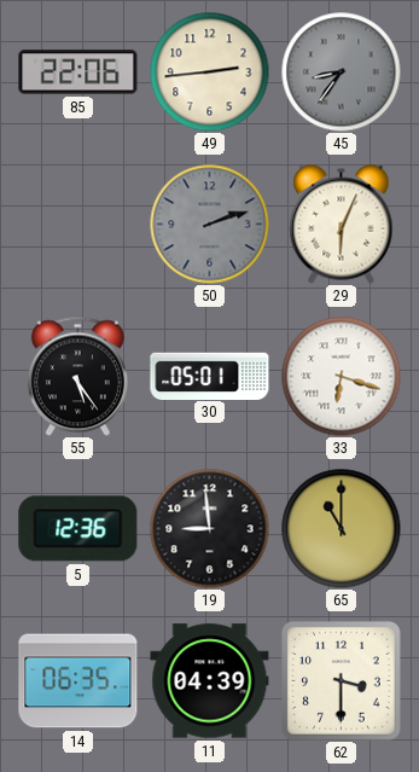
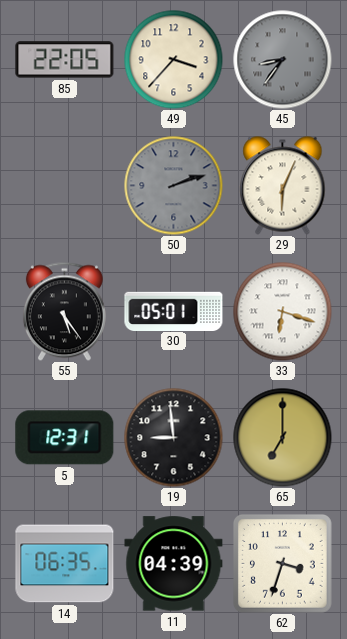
85: 22:06 -> 22:05 (65, 60)
49: 2:44 -> 3:37 (174, 60)
5: 12:36 -> 12:31 (65, 438)
65: 11:00 -> 7:00 (283, 438)
62: 3:30 -> 3:33 (282, 563)
